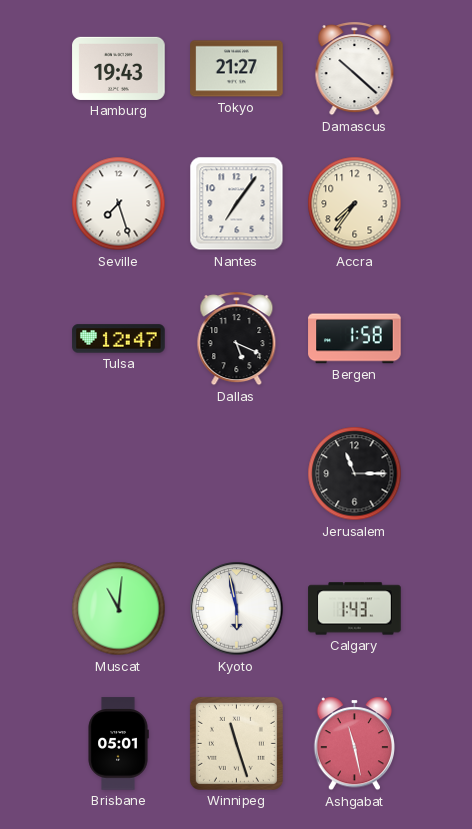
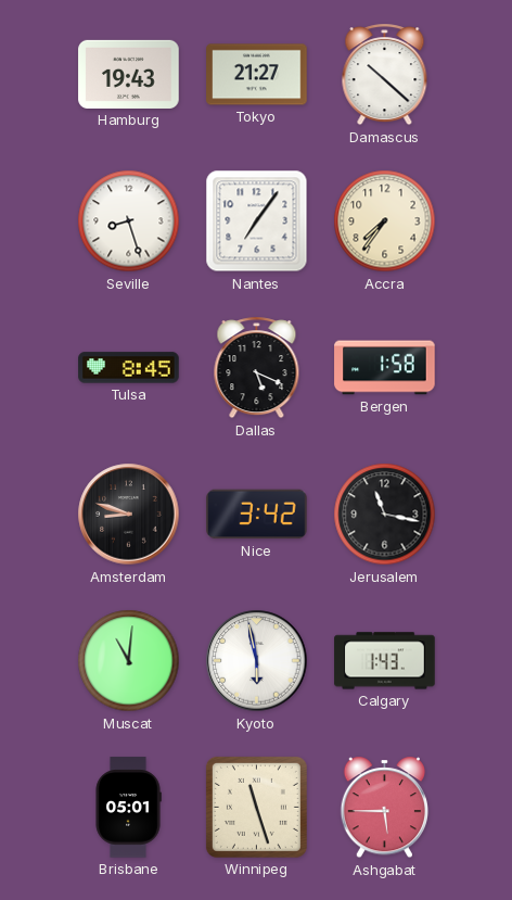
Seville: 7:27 -> 8:27 (129, 221)
Tulsa: 12:47 -> 8:45 (129, 368)
Amsterdam: none -> 8:48 (129, 515)
Nice: none -> 3:42 (257, 515)
Jerusalem: 11:15 -> 11:17 (385, 515)
Ashgabat: 11:28 -> 5:45 (384, 808)
